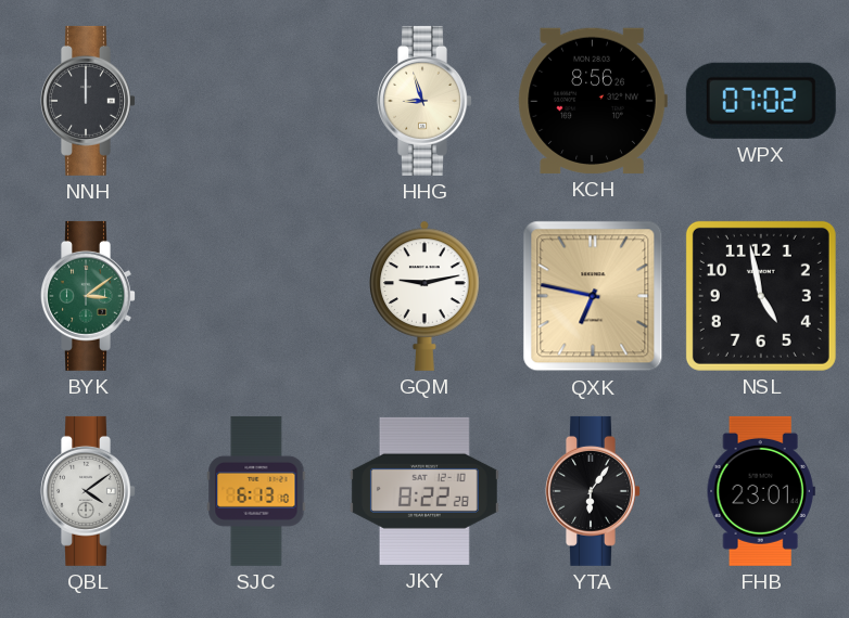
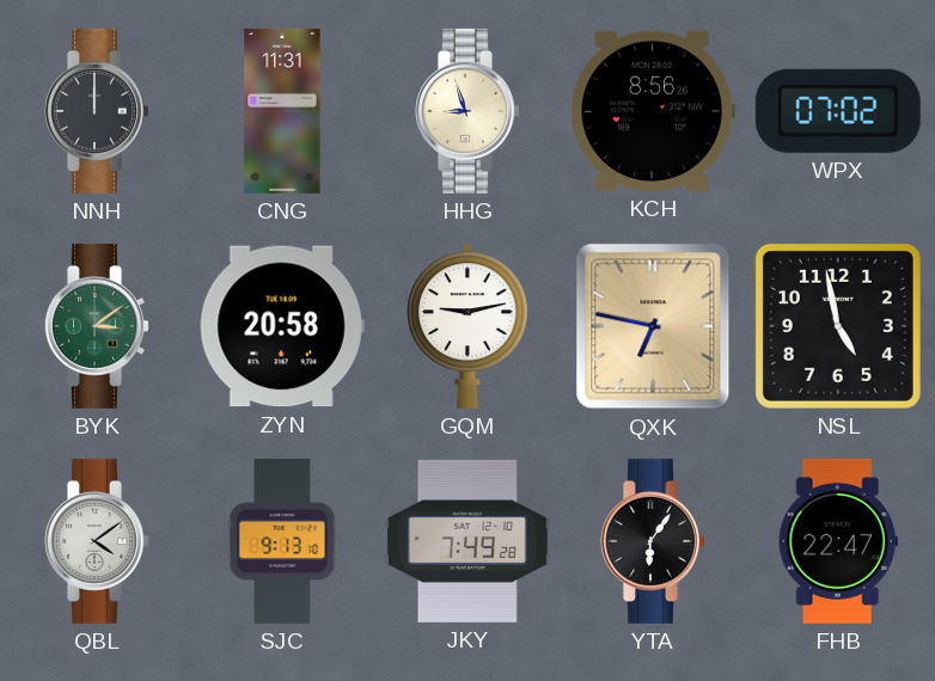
CNG: none -> 11:31 (282, 111)
ZYN: none -> 20:58 (282, 326)
SJC: 6:13 -> 9:13 (282, 541)
JKY: 8:22 -> 7:49 (467, 541)
FHB: 23:01 -> 22:47 (838, 541)
